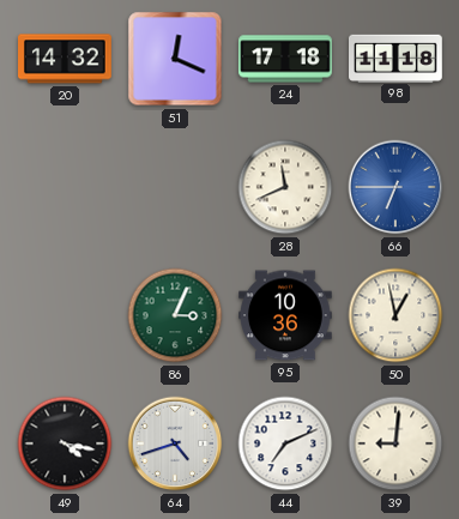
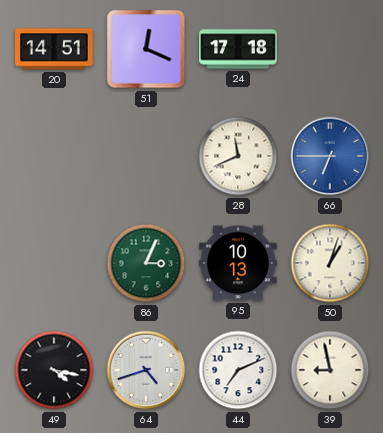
20: 14:32 -> 14:51 (55, 49)
98: 11:18 -> none (397, 58)
95: 10:36 -> 10:13 (239, 263)
50: 12:58 -> 1:03 (330, 263)
39: 9:01 -> 8:58 (330, 370)
